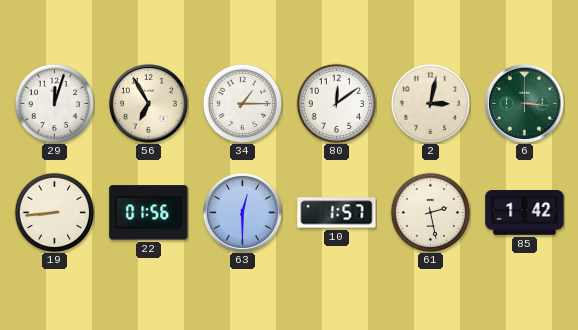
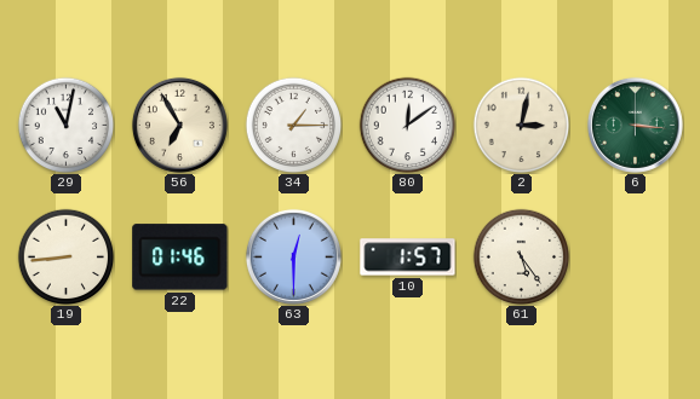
29: 12:03 -> 11:02 (65, 125)
22: 01:56 -> 01:46 (180, 258)
61: 2:28 -> 5:24 (521, 256)
85: 1:42 -> none (525, 213)
